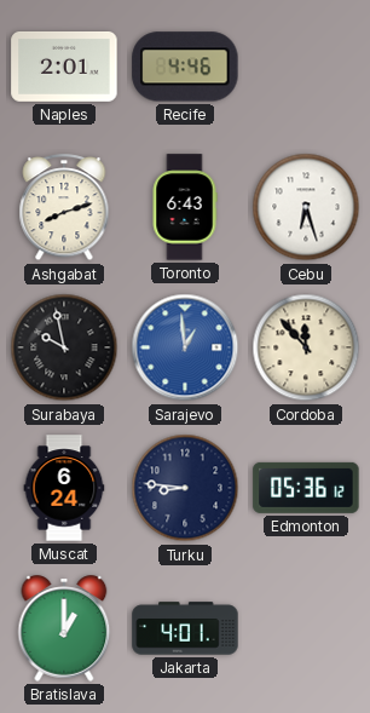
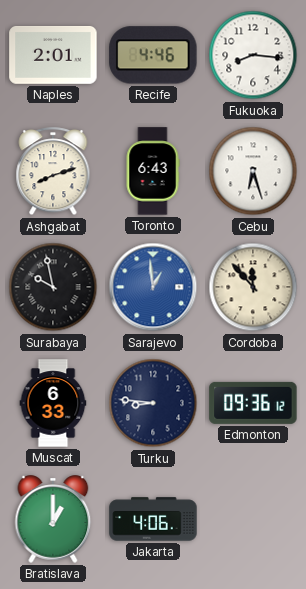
Fukuoka: none -> 8:16 (253, 55)
Muscat: 6:24 -> 6:33 (53, 403)
Edmonton: 05:36 -> 09:36 (253, 403)
Jakarta: 4:01 -> 4:06 (153, 519)
